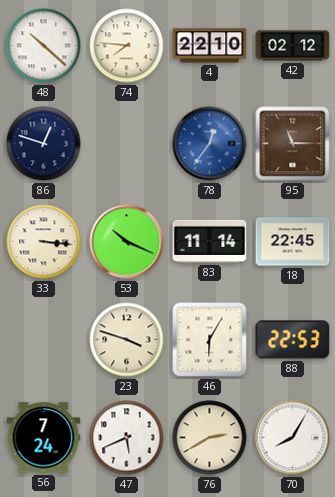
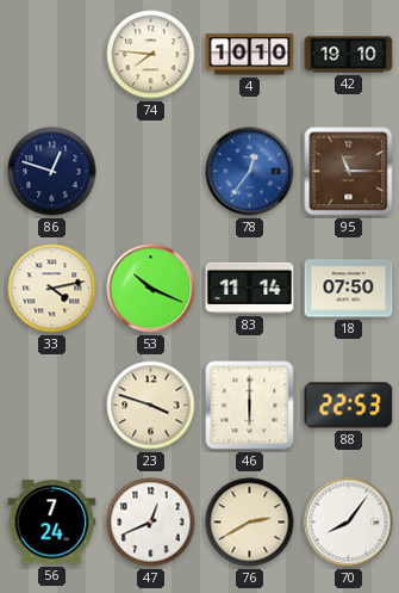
48: 10:22 -> none (44, 46)
4: 22:10 -> 10:10 (250, 55)
42: 02:12 -> 19:10 (349, 55)
33: 3:16 -> 4:13 (52, 289)
18: 22:45 -> 07:50 (349, 289)
46: 6:05 -> 6:00 (250, 406)
47: 5:41 -> 12:41 (151, 523)
70: 8:05 -> 8:06 (349, 523)
